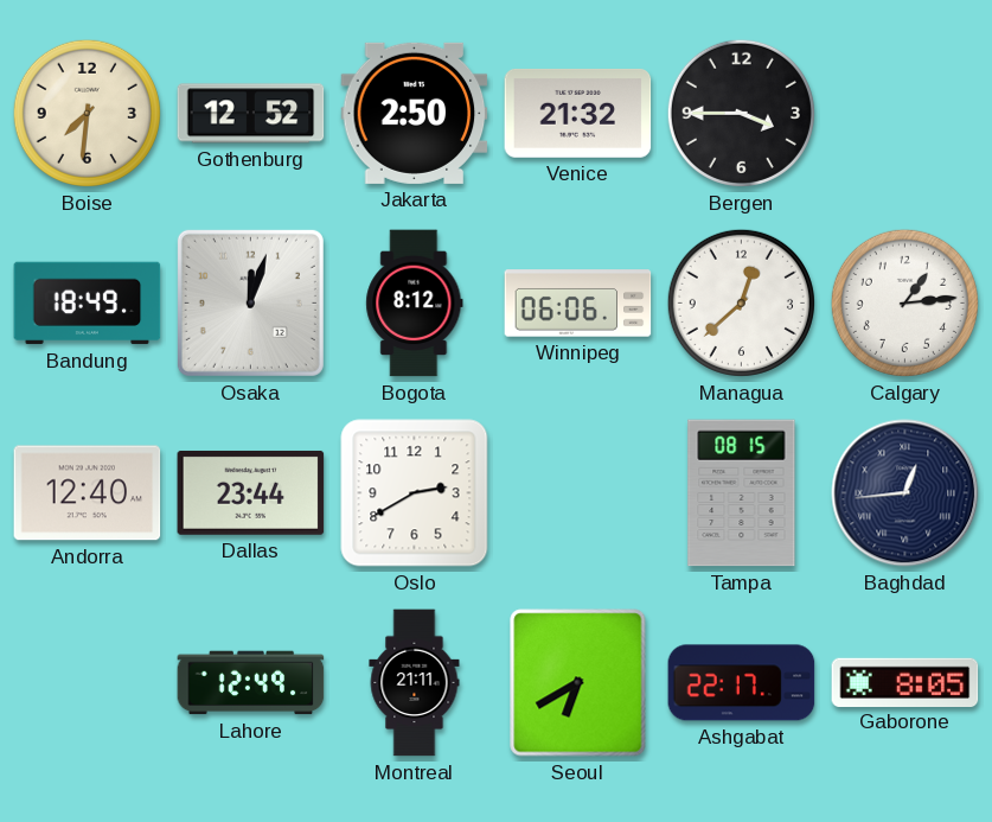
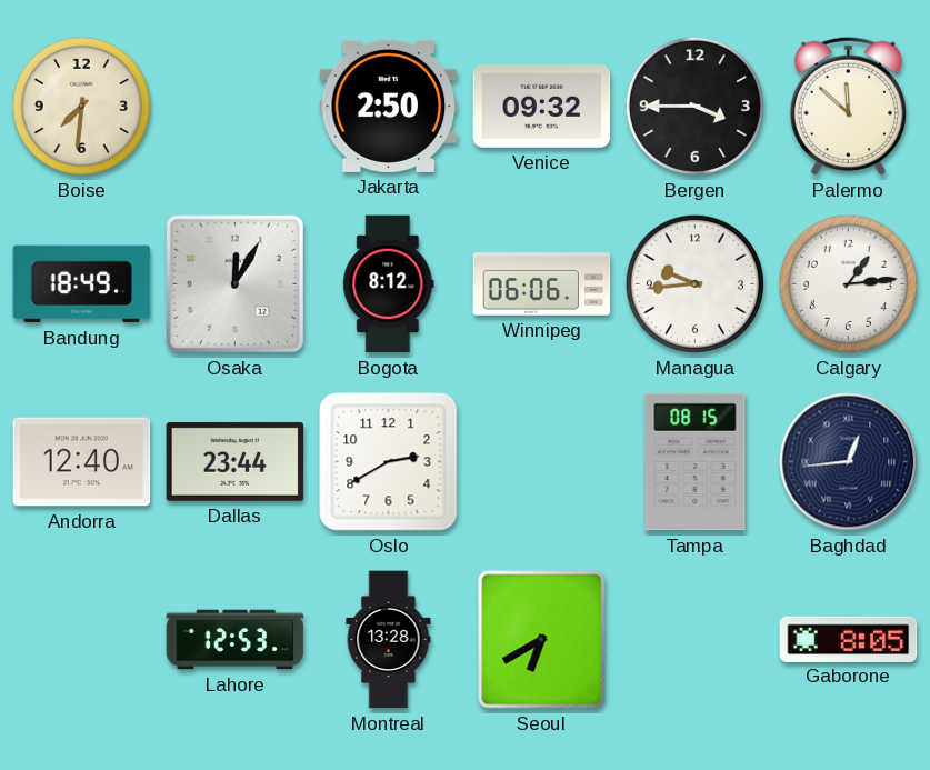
Gothenburg: 12:52 -> none (251, 114)
Venice: 21:32 -> 09:32 (542, 107)
Palermo: none -> 11:52 (848, 106)
Osaka: 12:03 -> 12:05 (234, 283)
Managua: 12:38 -> 9:44 (694, 283)
Lahore: 12:49 -> 12:53 (236, 640)
Montreal: 21:11 -> 13:28 (389, 640)
Ashgabat: 22:17 -> none (742, 683)
